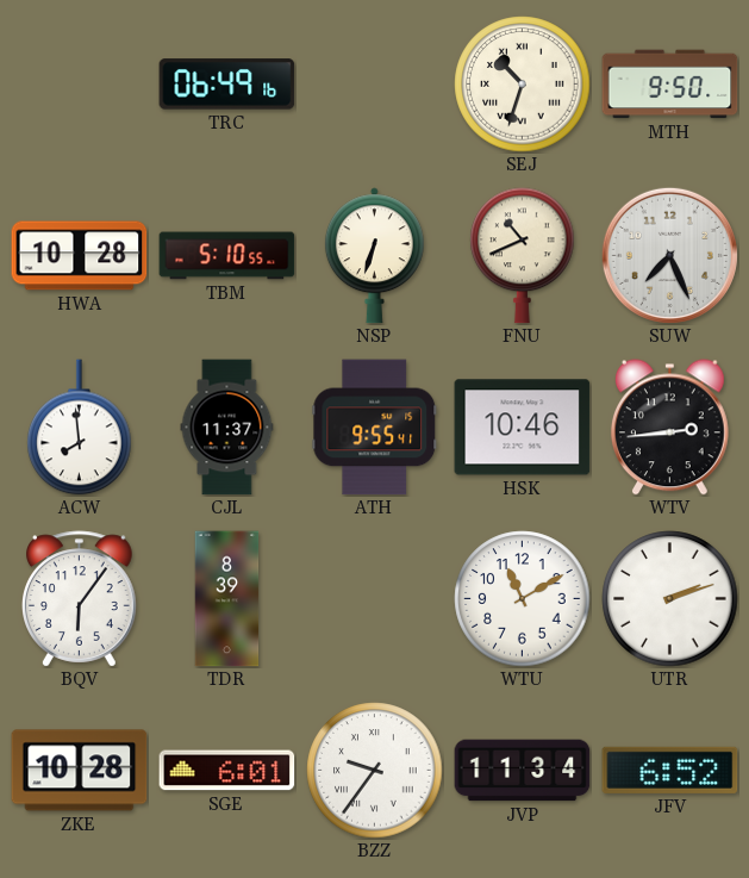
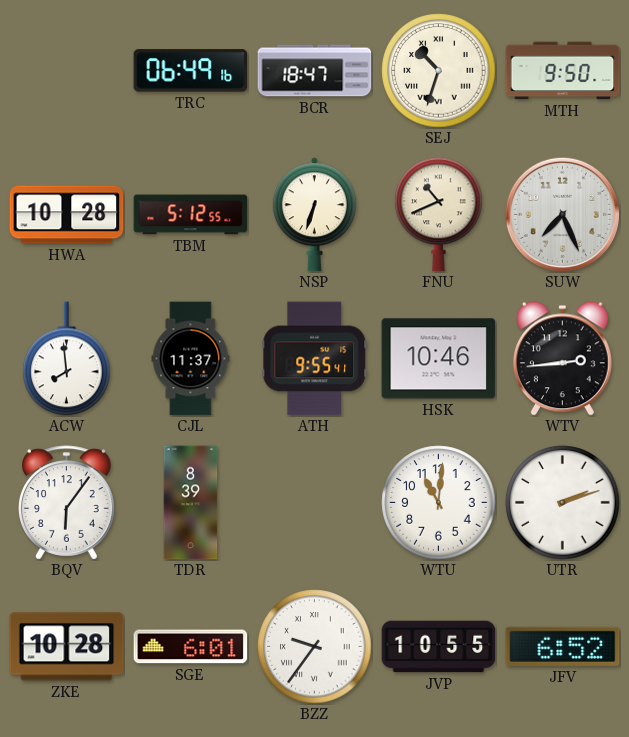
BCR: none -> 18:47 (315, 71)
TBM: 5:10 -> 5:12 (191, 215)
WTU: 11:10 -> 11:01 (439, 503)
JVP: 11:34 -> 10:55 (439, 647)
